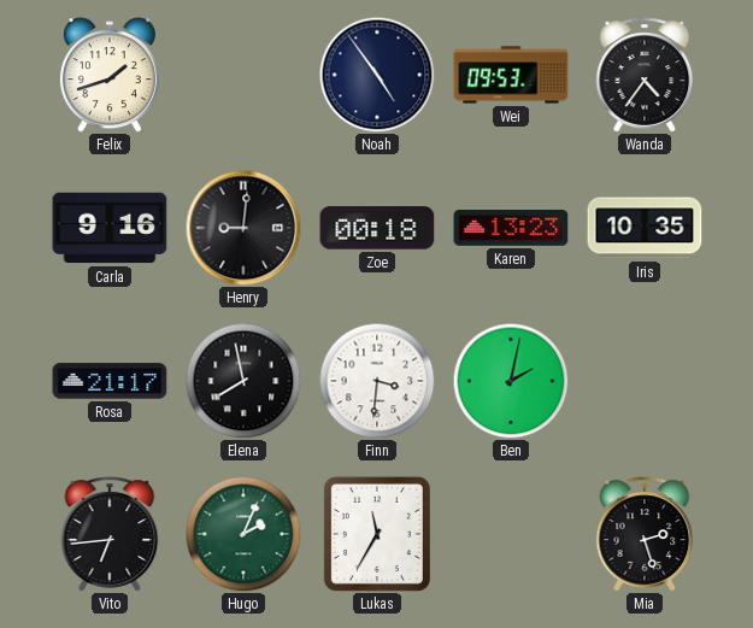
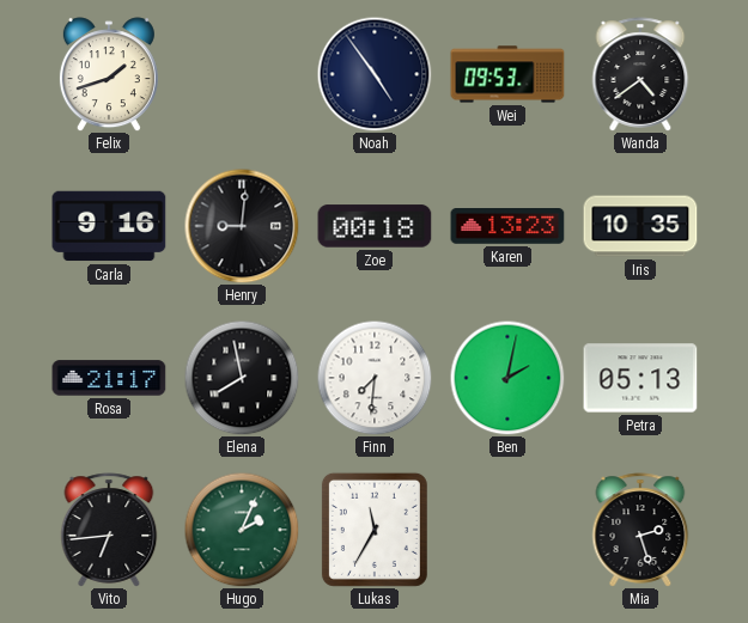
Wanda: 4:36 -> 4:39 (640, 74)
Finn: 3:31 -> 7:31 (375, 378)
Petra: none -> 05:13 (640, 378)
